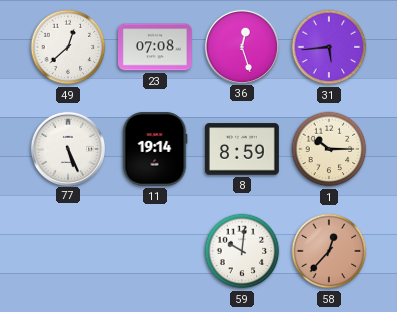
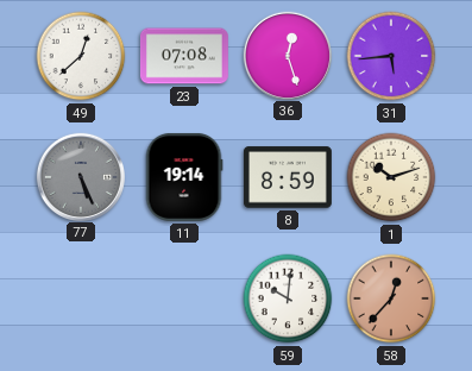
77 dial: white -> grey (80, 176)
1: 10:15 -> 10:12 (391, 177)
